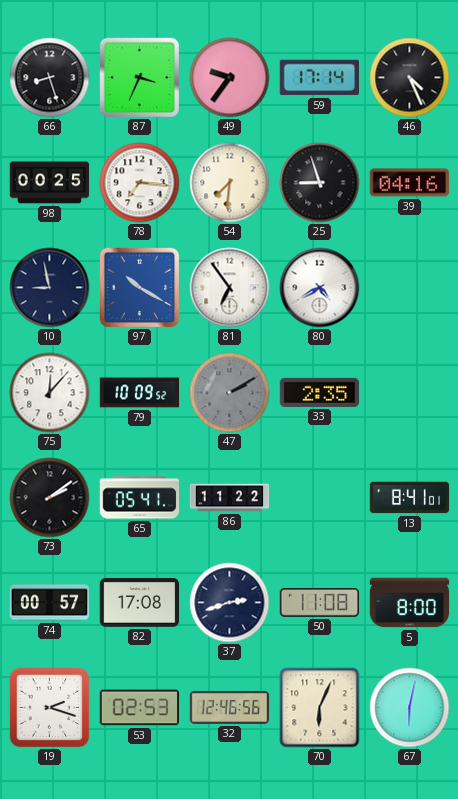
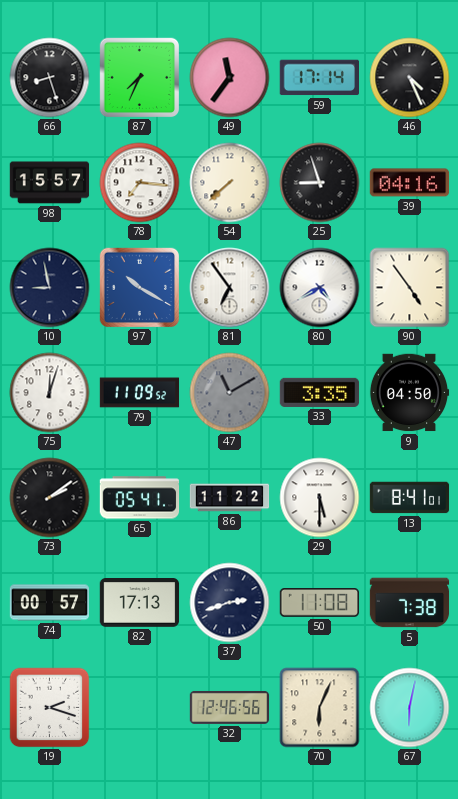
87: 3:34 -> 7:34 (140, 78)
49: 9:36 -> 11:36 (230, 78)
98: 00:25 -> 15:57 (50, 183)
54: 7:31 -> 7:38 (230, 183)
90: none -> 4:54 (410, 288)
75: 12:07 -> 12:03 (50, 393)
79: 10:09 -> 11:09 (140, 393)
47: 2:10 -> 11:10 (230, 393)
33: 2:35 -> 3:35 (320, 392)
9: none -> 04:50 (409, 393)
29: none -> 5:30 (320, 498)
82: 17:08 -> 17:13 (140, 603)
5: 8:00 -> 7:38 (410, 603)
53: 02:53 -> none (140, 708)
